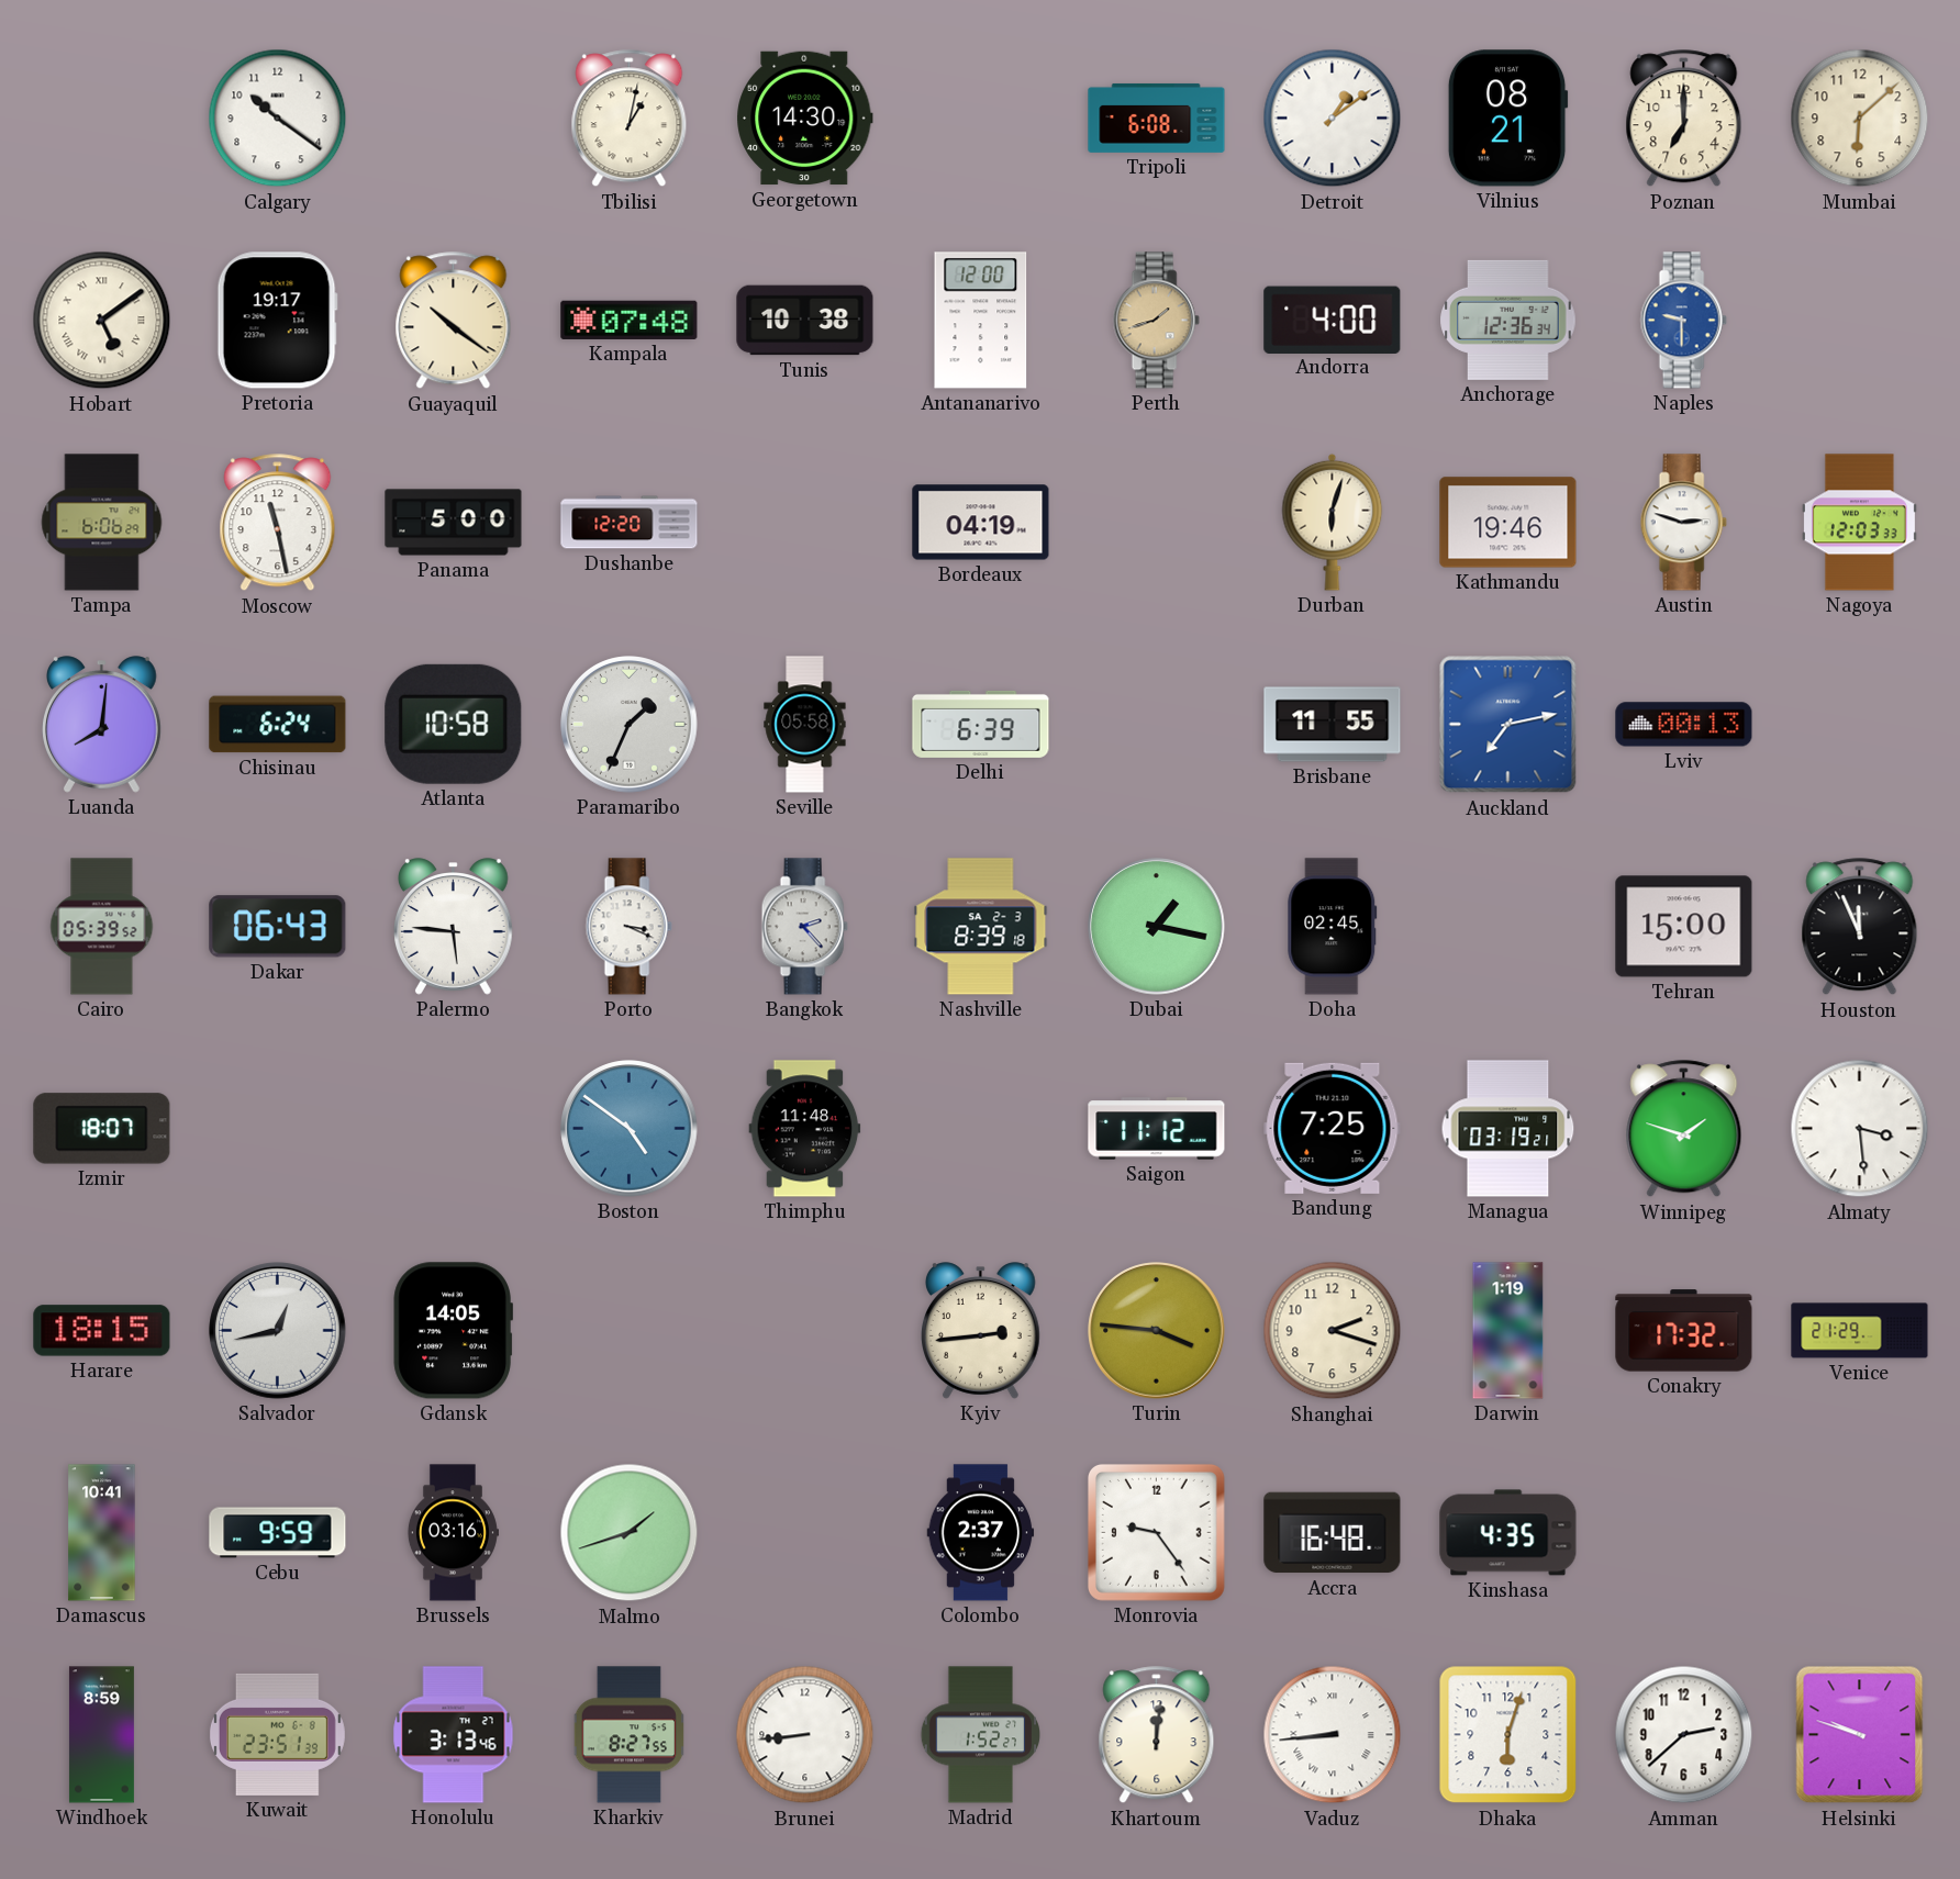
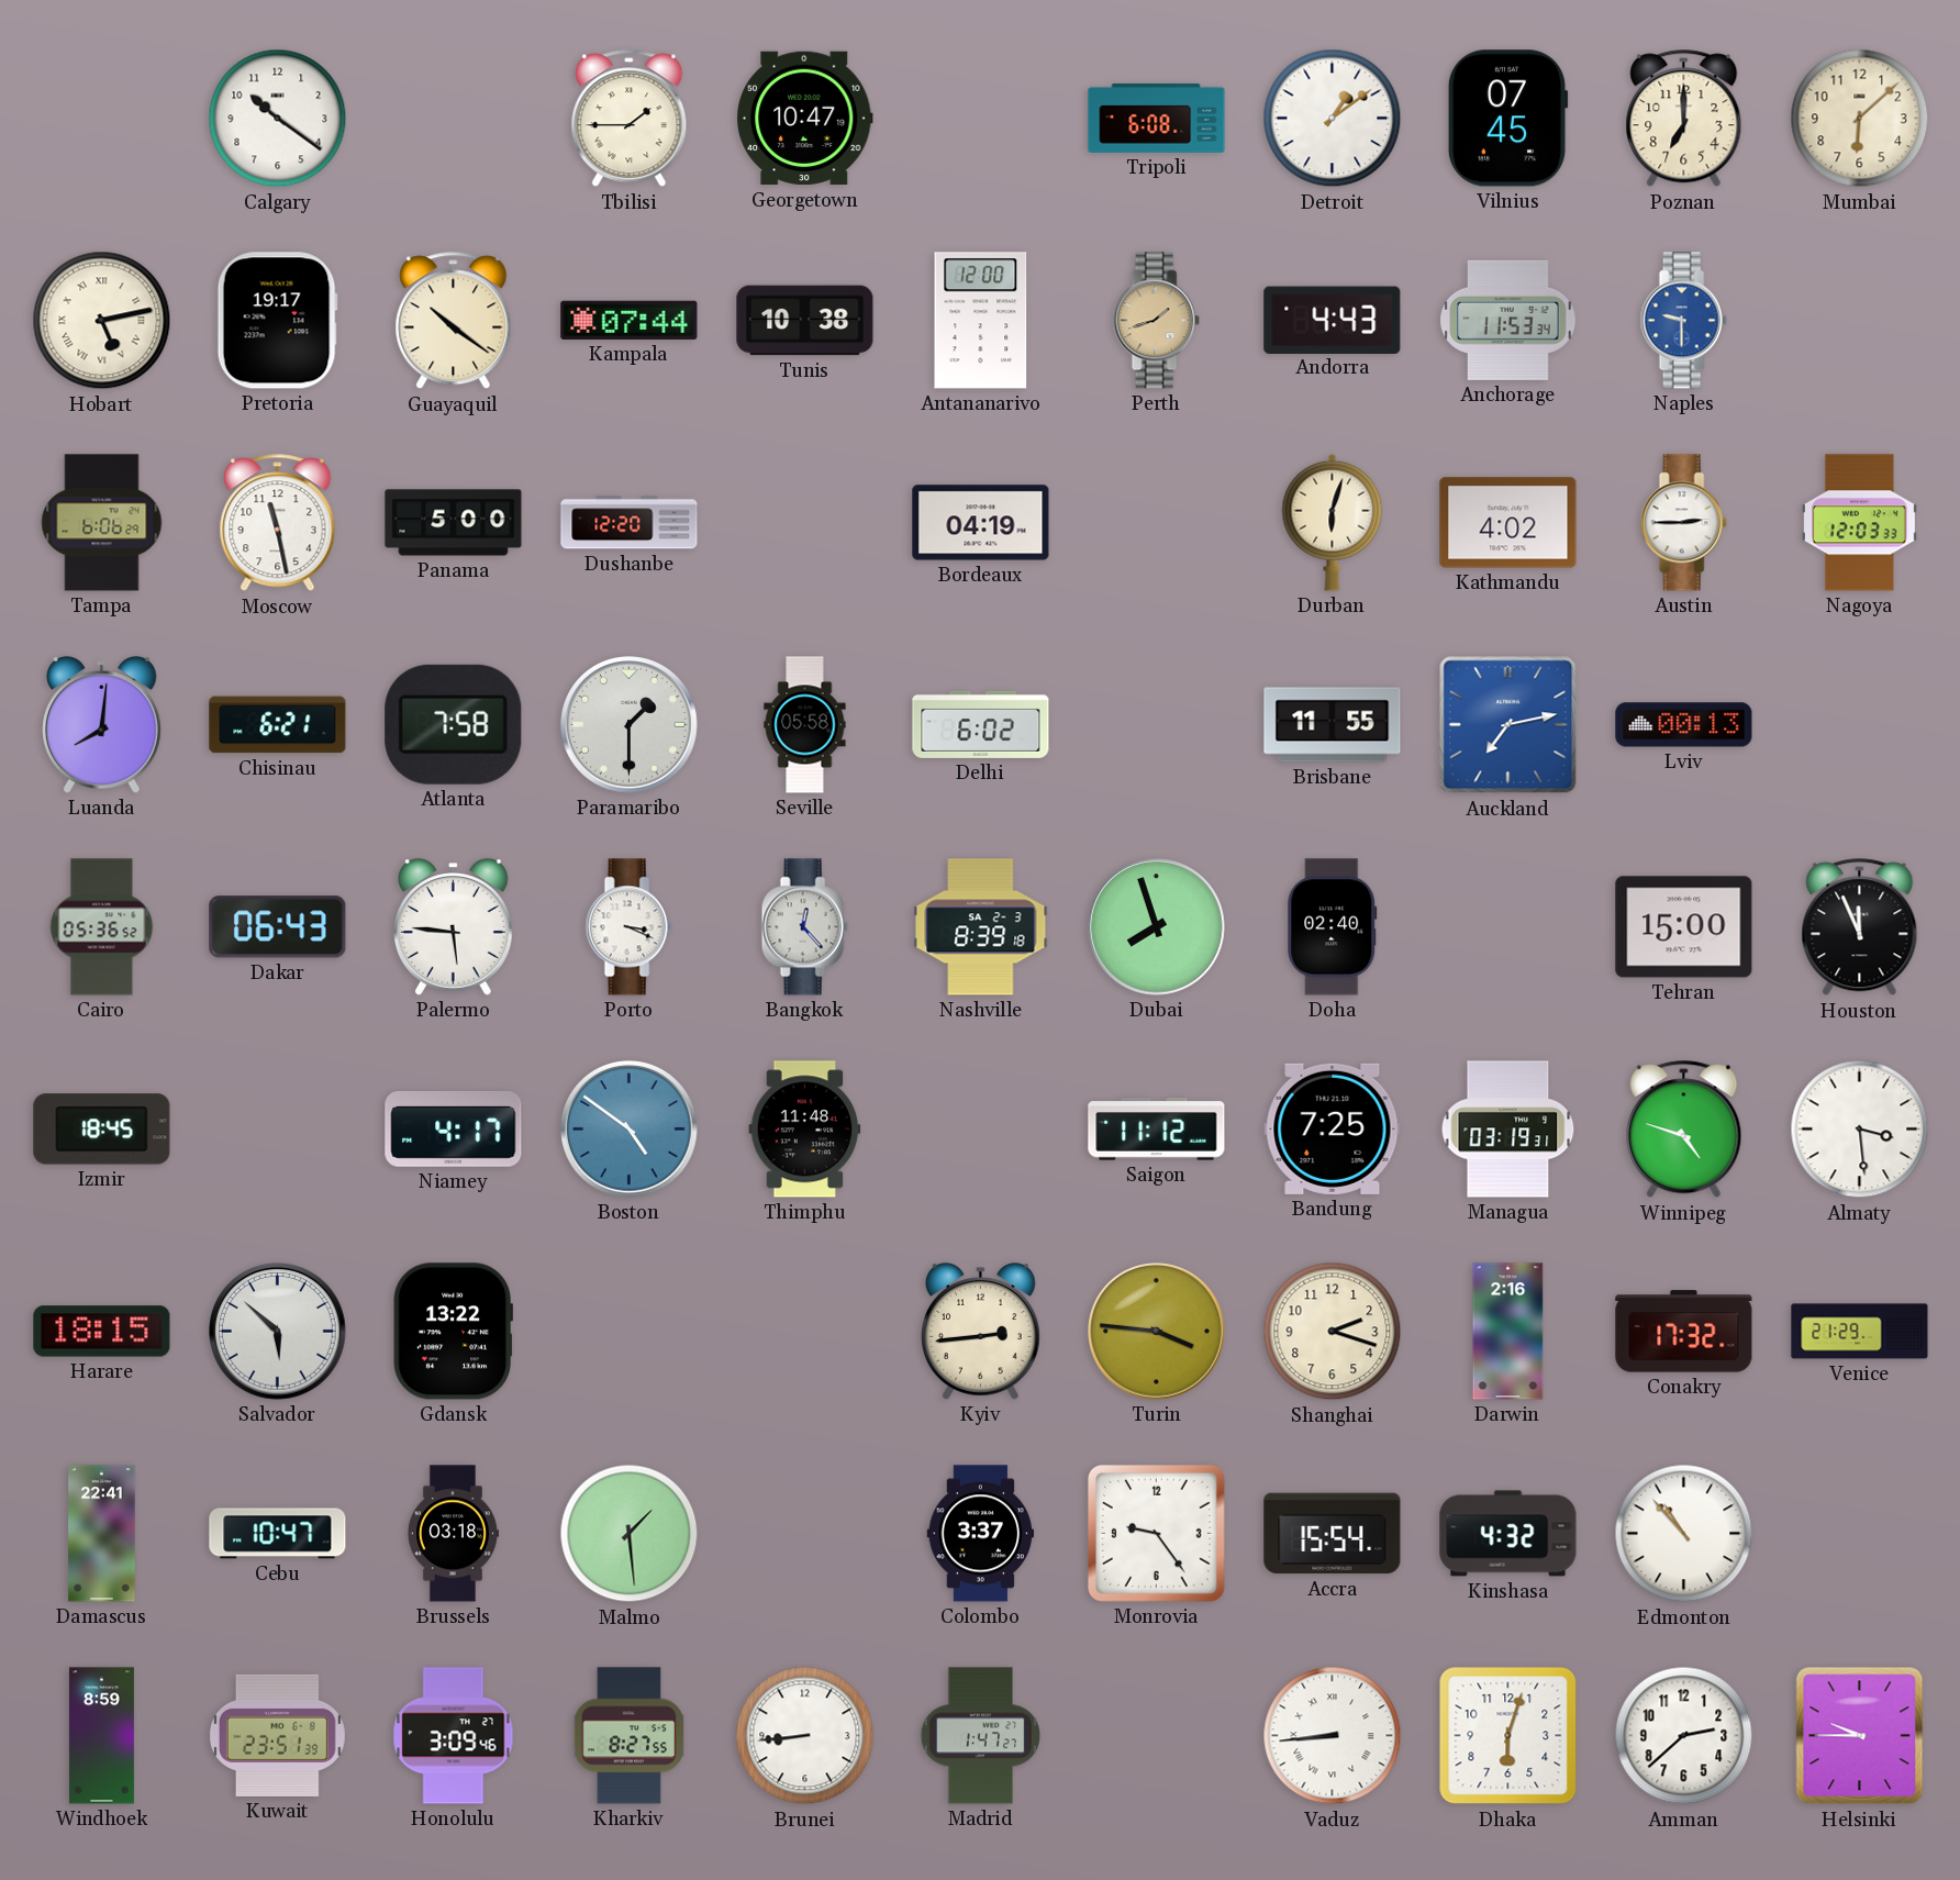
Tbilisi: 1:02 -> 1:45 (630, 119)
Georgetown: 14:30 -> 10:47 (805, 119)
Vilnius: 08:21 -> 07:45 (1507, 119)
Hobart: 5:09 -> 5:13 (102, 321)
Kampala: 07:48 -> 07:44 (630, 320)
Andorra: 4:00 -> 4:43 (1333, 320)
Anchorage: 12:36 -> 11:53 (1508, 320)
Kathmandu: 19:46 -> 4:02 (1508, 523)
Austin: 2:48 -> 2:45 (1683, 523)
Chisinau: 6:24 -> 6:21 (278, 725)
Atlanta: 10:58 -> 7:58 (454, 724)
Paramaribo: 1:34 -> 1:30 (630, 725)
Delhi: 6:39 -> 6:02 (981, 724)
Cairo: 05:39 -> 05:36 (102, 927)
Bangkok: 2:23 -> 12:23 (804, 927)
Dubai: 1:17 -> 7:57 (1157, 927)
Doha: 02:45 -> 02:40 (1333, 927)
Izmir: 18:07 -> 18:45 (102, 1130)
Niamey: none -> 4:17 (454, 1128)
Managua: 03:19:21 -> 03:19:31 (1508, 1130)
Winnipeg: 1:48 -> 4:48 (1684, 1130)
Salvador: 12:43 -> 5:52 (278, 1332)
Gdansk: 14:05 -> 13:22 (453, 1332)
Darwin: 1:19 -> 2:16 (1508, 1332)
Damascus: 10:41 -> 22:41 (102, 1534)
Cebu: 9:59 -> 10:47 (278, 1534)
Brussels: 03:16 -> 03:18 (453, 1534)
Malmo: 1:42 -> 1:29 (630, 1534)
Colombo: 2:37 -> 3:37 (981, 1534)
Accra: 16:48 -> 15:54 (1333, 1534)
Kinshasa: 4:35 -> 4:32 (1508, 1534)
Edmonton: none -> 10:53 (1684, 1534)
Honolulu: 3:13 -> 3:09 (454, 1736)
Madrid: 1:52 -> 1:47 (981, 1736)
Khartoum: 12:01 -> none (1157, 1735)
Helsinki: 9:48 -> 9:45 (1860, 1736)
